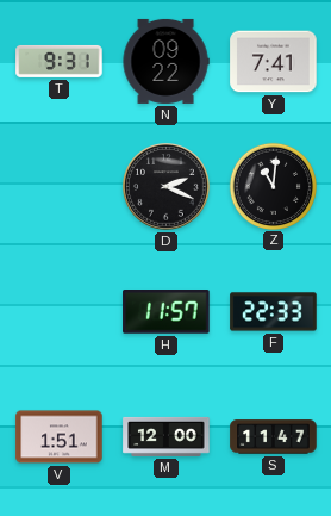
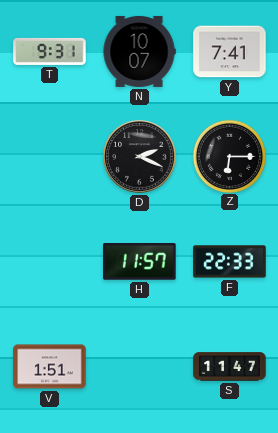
N: 09:22 -> 10:07 (139, 51)
Z: 11:01 -> 6:15 (229, 156)
M: 12:00 -> none (167, 436)
